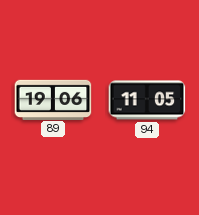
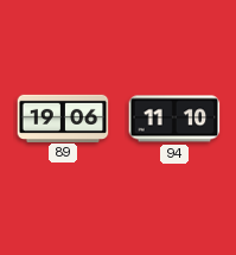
94: 11:05 -> 11:10 (174, 119)
